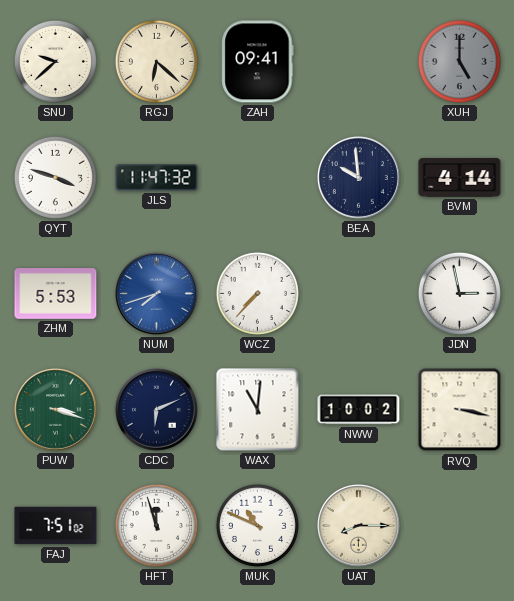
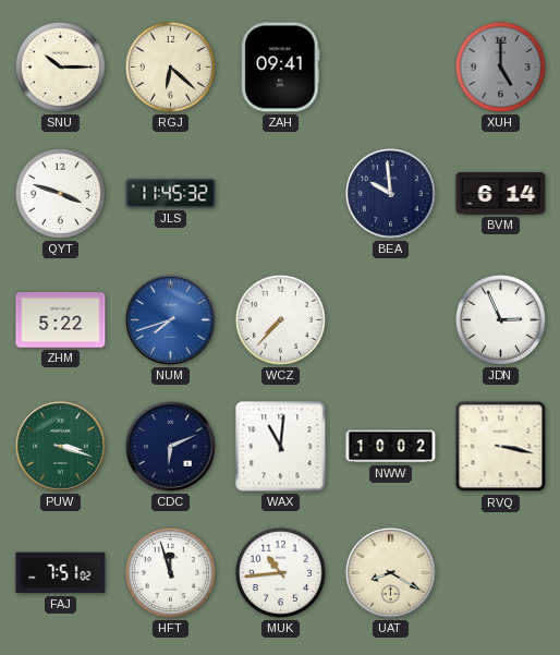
SNU: 9:38 -> 10:15 (60, 66)
JLS: 11:47 -> 11:45 (171, 194)
BVM: 4:14 -> 6:14 (501, 194)
ZHM: 5:53 -> 5:22 (61, 320)
JDN: 2:58 -> 2:56 (500, 319)
MUK: 10:49 -> 10:44 (280, 572)
UAT: 8:15 -> 8:20 (390, 572)
